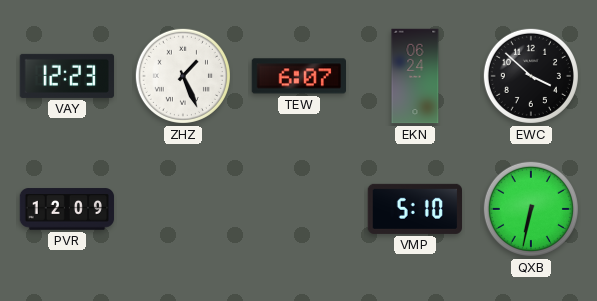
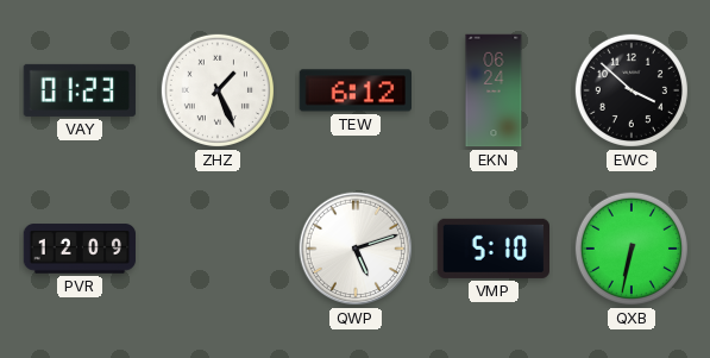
VAY: 12:23 -> 01:23 (80, 90)
TEW: 6:07 -> 6:12 (354, 90)
QWP: none -> 5:12 (356, 249)
